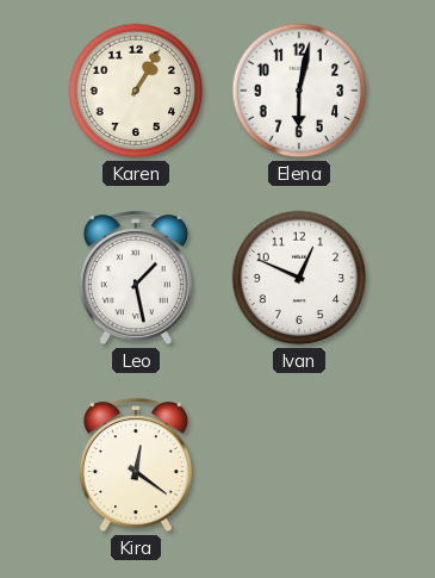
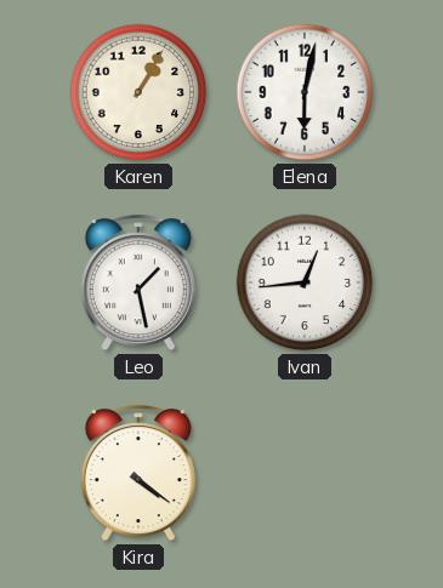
Ivan: 12:49 -> 12:44 (305, 282)
Kira: 12:21 -> 4:21 (138, 474)
